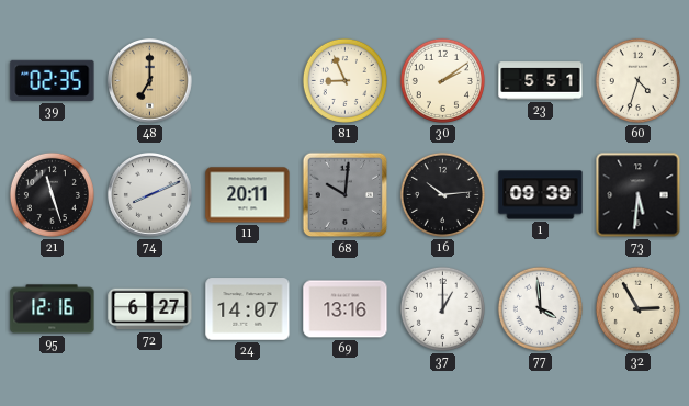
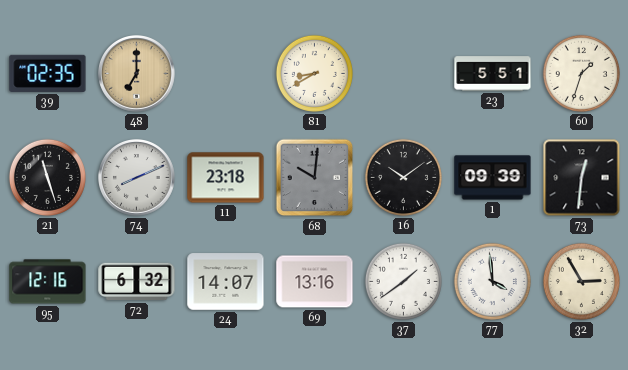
81: 8:56 -> 8:40 (314, 73)
30: 2:09 -> none (442, 80)
60: 4:33 -> 1:33 (581, 73)
11: 20:11 -> 23:18 (226, 178)
16: 10:14 -> 10:09 (403, 177)
73: 5:31 -> 12:31 (582, 178)
72: 6:27 -> 6:32 (137, 282)
37: 1:00 -> 1:39 (403, 281)
